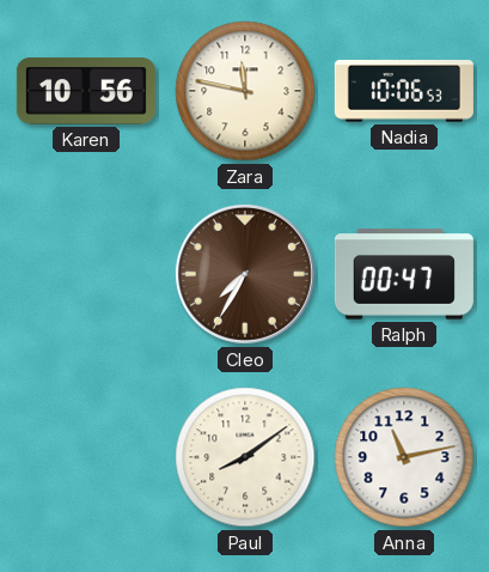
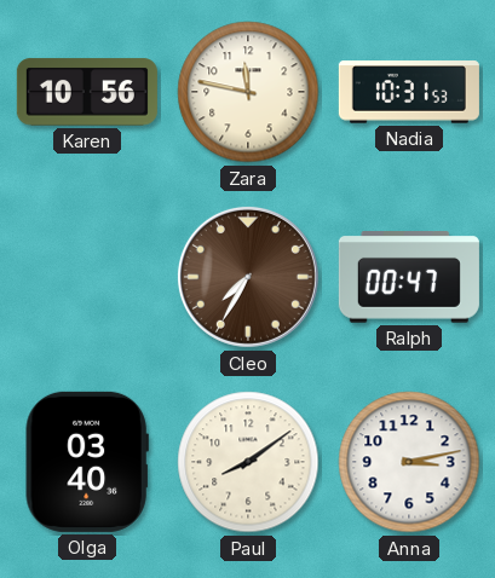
Nadia: 10:06 -> 10:31 (409, 92)
Olga: none -> 03:40 (87, 462)
Anna: 11:13 -> 3:13 (409, 462)
